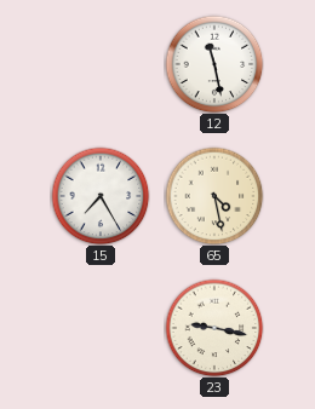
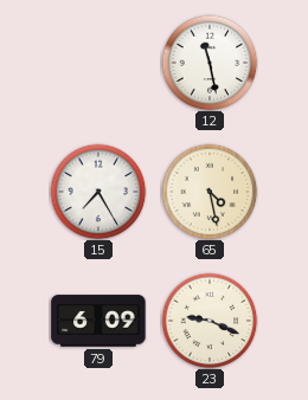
79: none -> 6:09 (98, 321)
23: 9:17 -> 9:19 (210, 321)
